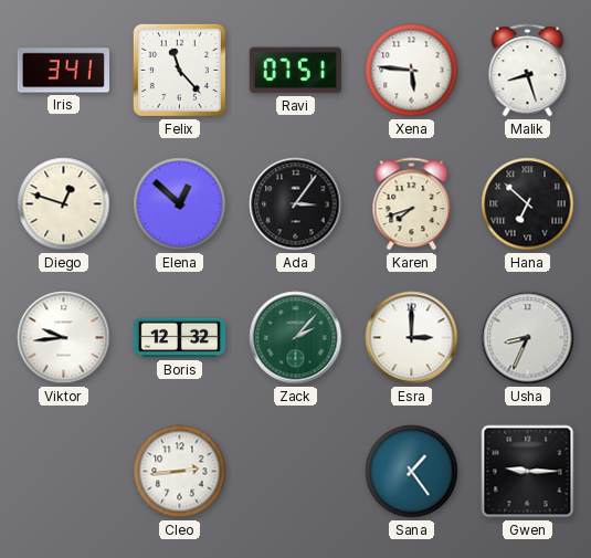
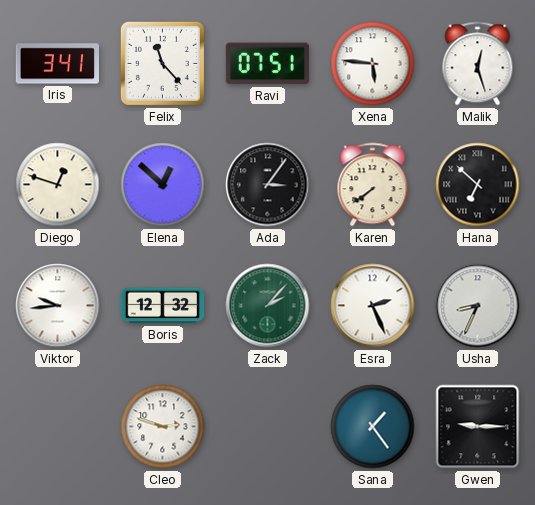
Malik: 8:27 -> 12:27 (478, 64)
Karen: 7:42 -> 7:39 (373, 185)
Esra: 3:00 -> 2:26 (373, 306)
Cleo: 2:44 -> 2:48 (163, 427)
